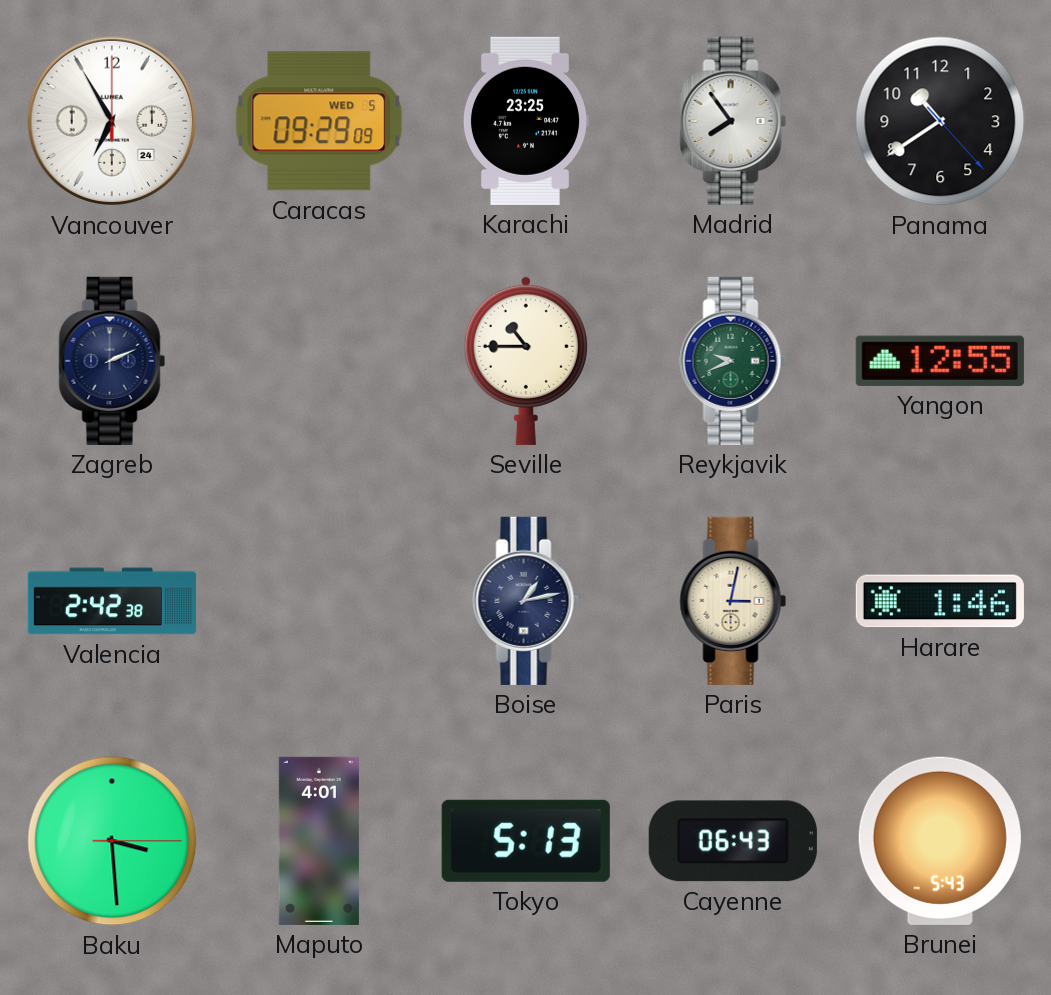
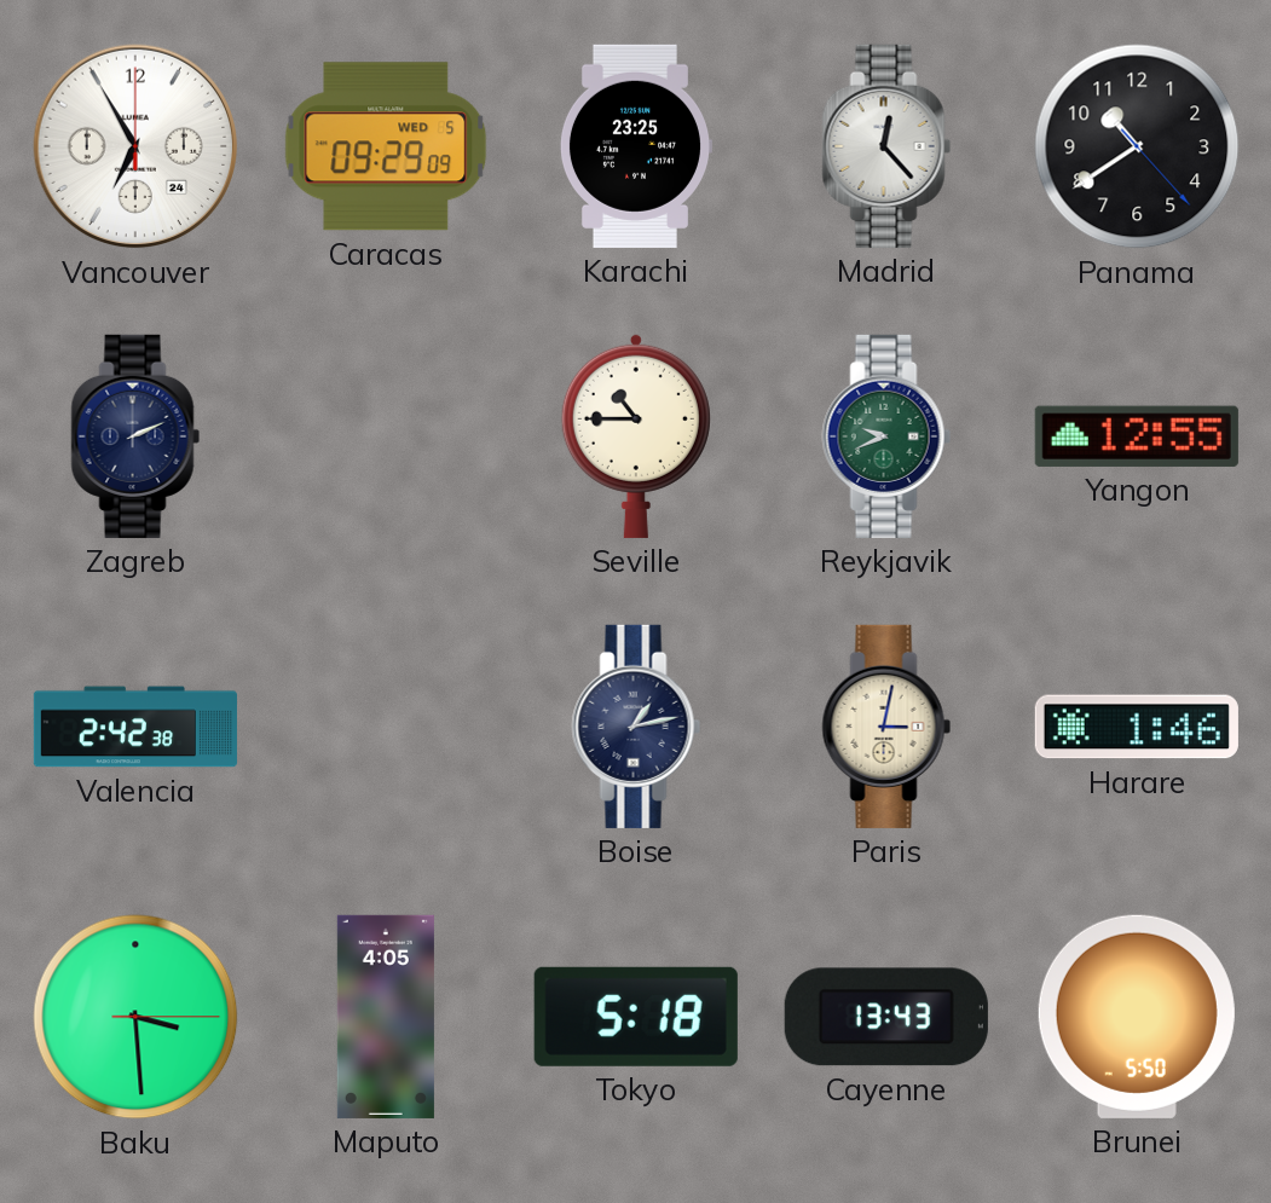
Madrid: 7:54 -> 12:23 (886, 146)
Maputo: 4:01 -> 4:05 (386, 1017)
Tokyo: 5:13 -> 5:18 (636, 1017)
Cayenne: 06:43 -> 13:43 (886, 1017)
Brunei: 5:43 -> 5:50 (1137, 1017)
